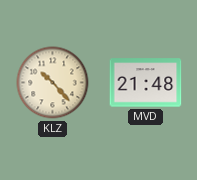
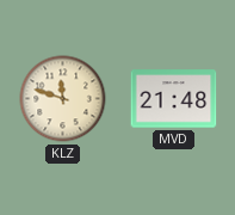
KLZ: 10:23 -> 11:48 (63, 99)
